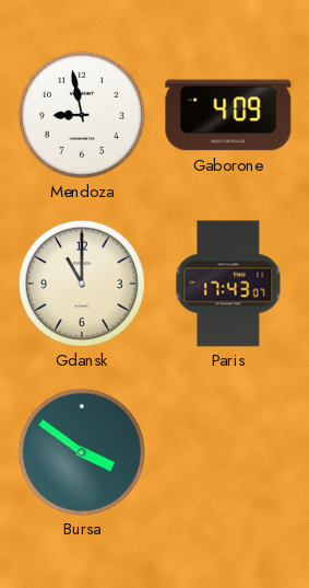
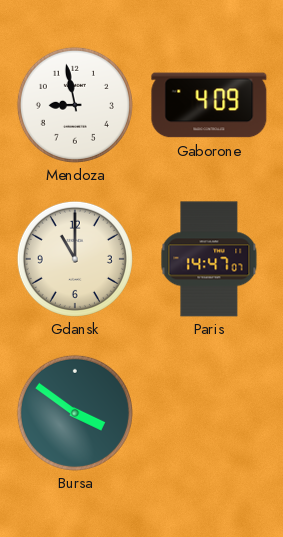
Paris: 17:43 -> 14:47 (209, 259)
